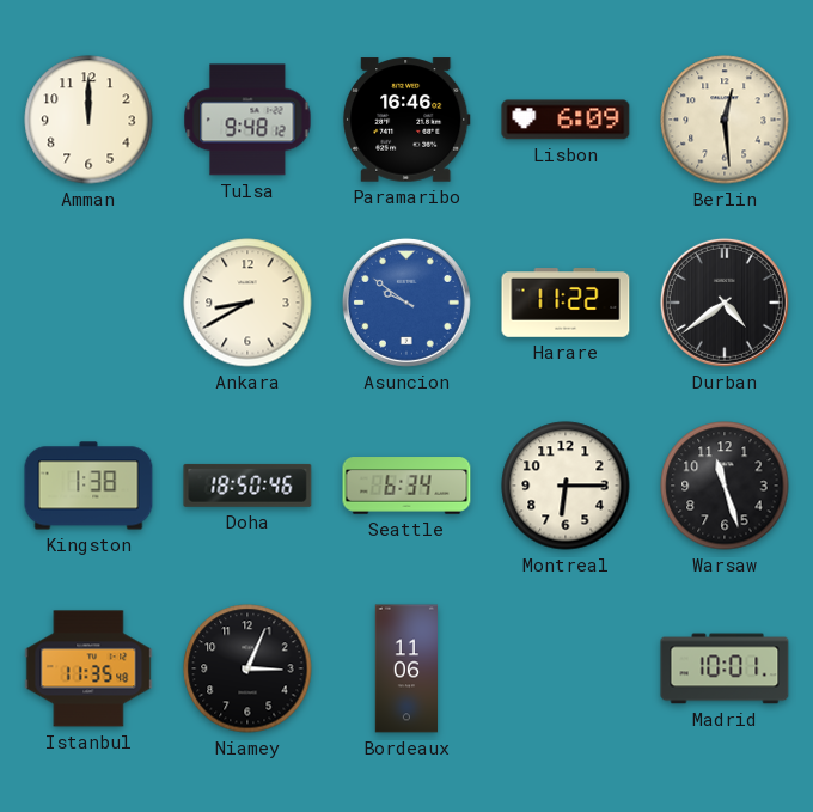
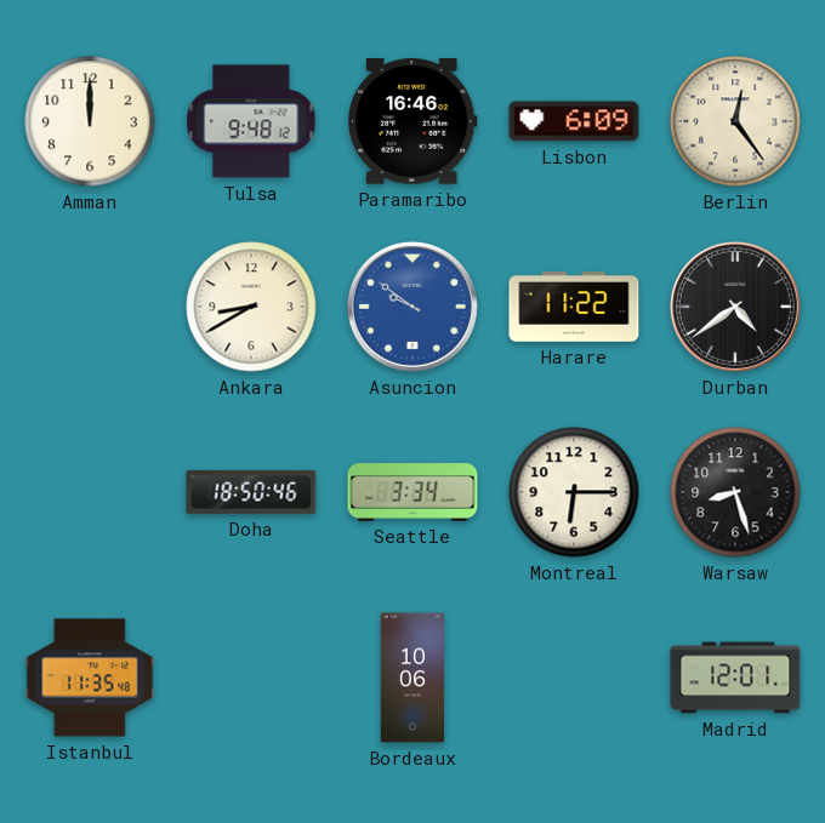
Berlin: 12:29 -> 12:24 (735, 121)
Kingston: 1:38 -> none (88, 486)
Seattle: 6:34 -> 3:34 (412, 492)
Warsaw: 11:27 -> 8:27 (735, 492)
Niamey: 3:04 -> none (247, 668)
Bordeaux: 11:06 -> 10:06 (412, 678)
Madrid: 10:01 -> 12:01 (735, 678)
